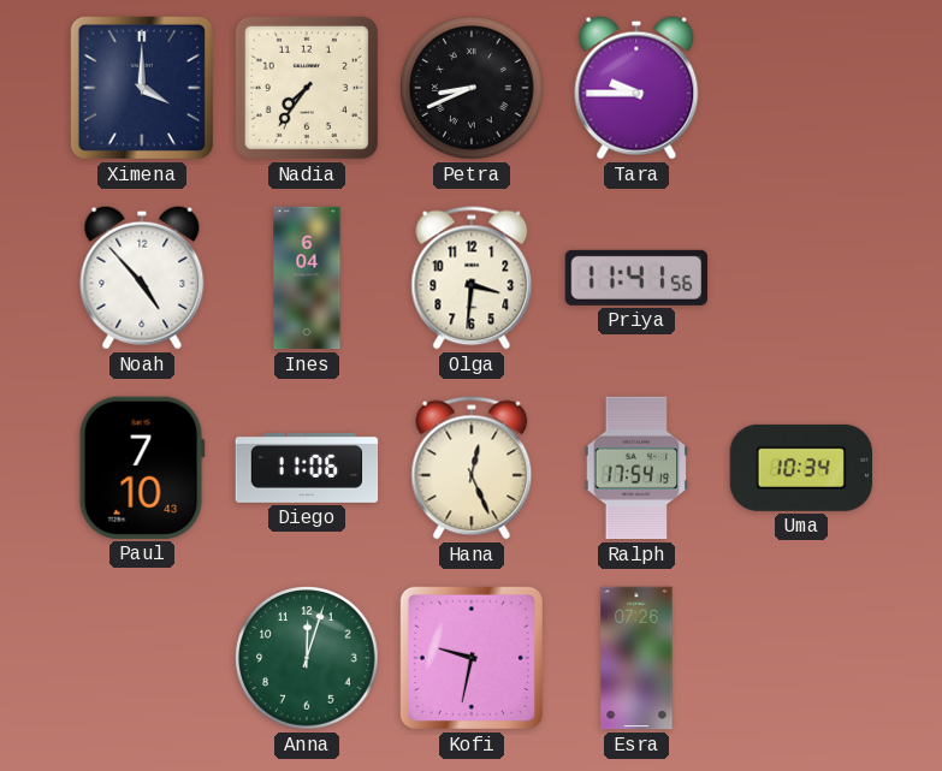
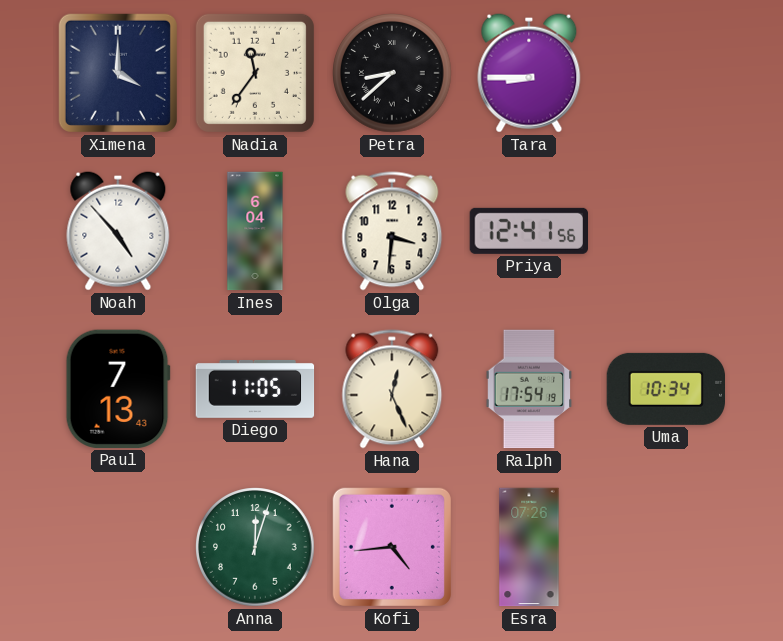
Nadia: 7:36 -> 11:36 (255, 73)
Petra: 8:41 -> 8:38 (392, 73)
Tara: 9:45 -> 8:45 (529, 73)
Priya: 11:41 -> 12:41 (528, 231)
Paul: 7:10 -> 7:13 (118, 389)
Diego: 11:06 -> 11:05 (255, 389)
Kofi: 9:32 -> 4:44 (392, 547)
